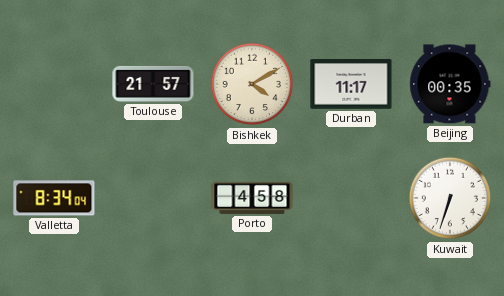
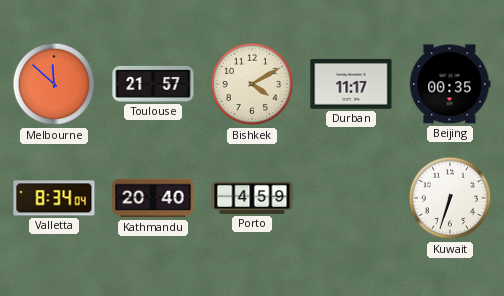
Melbourne: none -> 11:52 (54, 84)
Kathmandu: none -> 20:40 (153, 198)
Porto: 4:58 -> 4:59 (252, 198)
